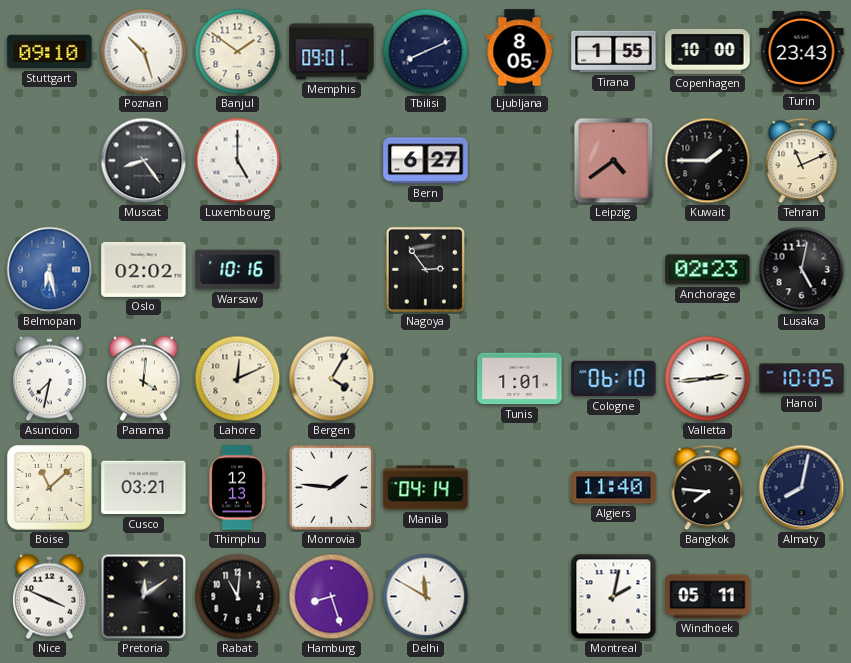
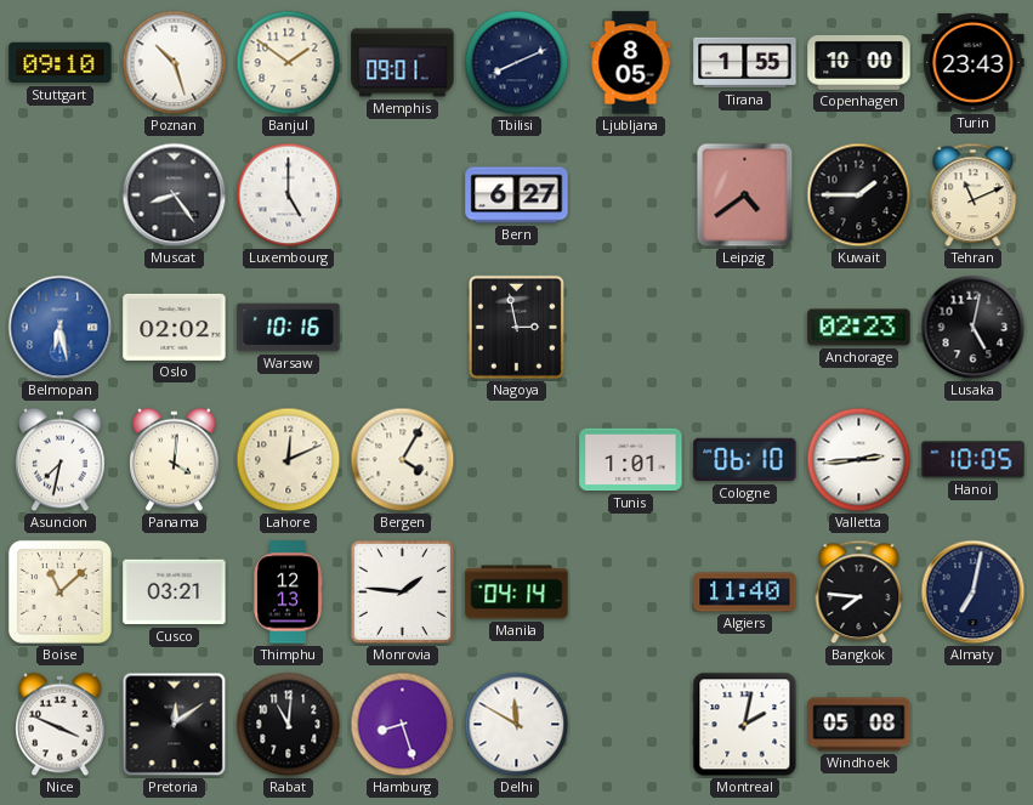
Nagoya: 2:54 -> 2:58 (516, 327)
Almaty: 8:02 -> 7:02 (974, 593)
Windhoek: 05:11 -> 05:08 (859, 725)
